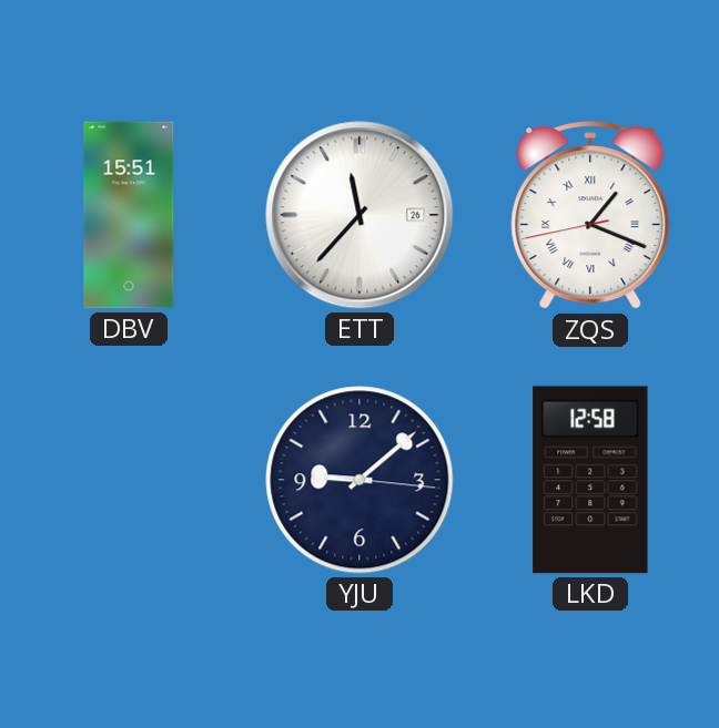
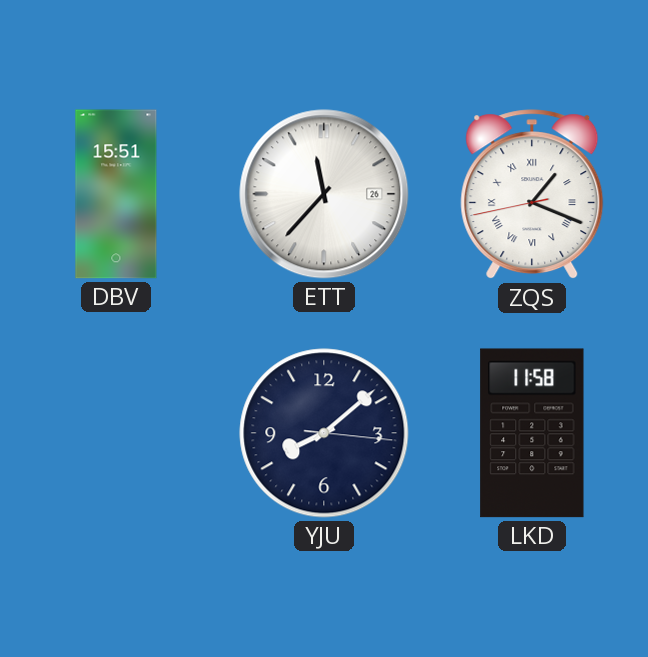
YJU: 9:08 -> 8:08 (324, 433)
LKD: 12:58 -> 11:58 (532, 433)
